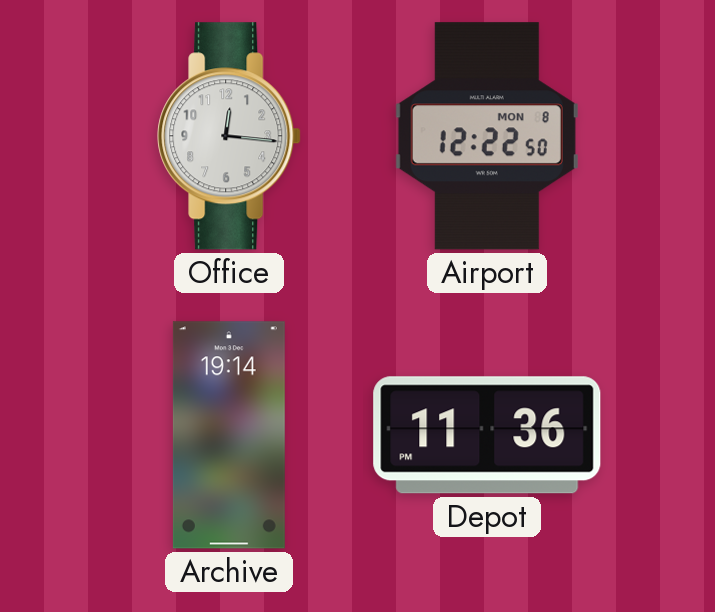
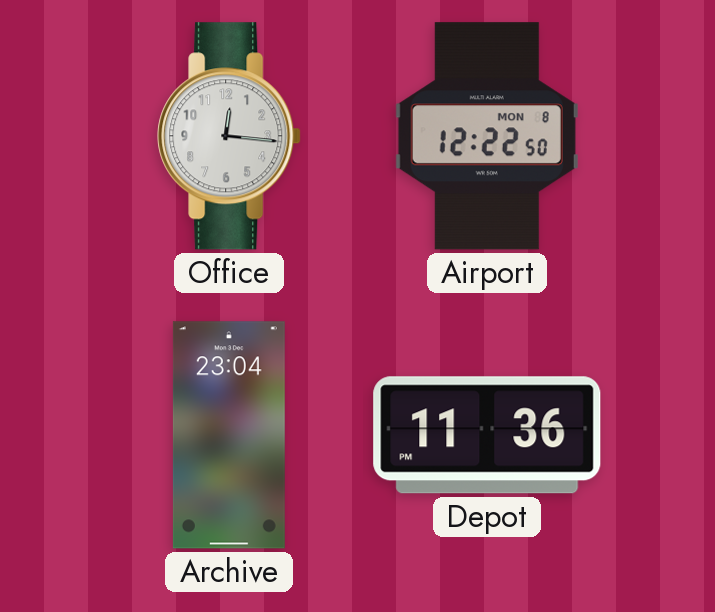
Archive: 19:14 -> 23:04 (229, 435)
